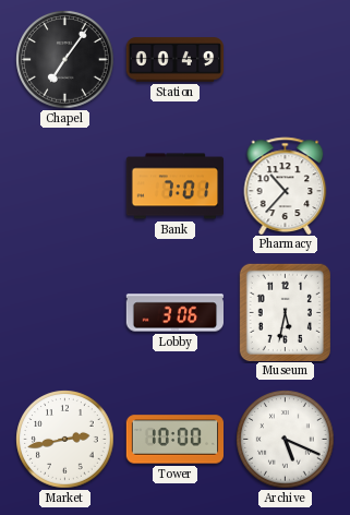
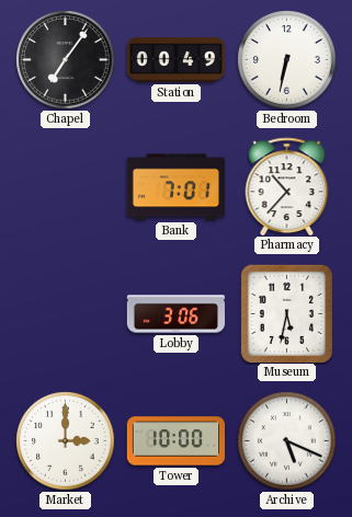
Bedroom: none -> 6:32 (287, 60)
Market: 2:43 -> 3:00 (66, 441)
